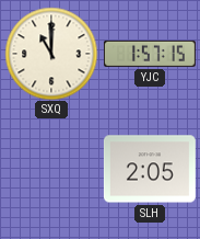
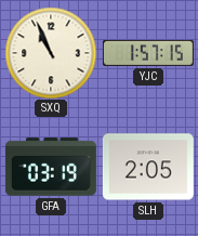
SXQ: 11:00 -> 10:56 (51, 53)
GFA: none -> 03:19 (51, 167)
